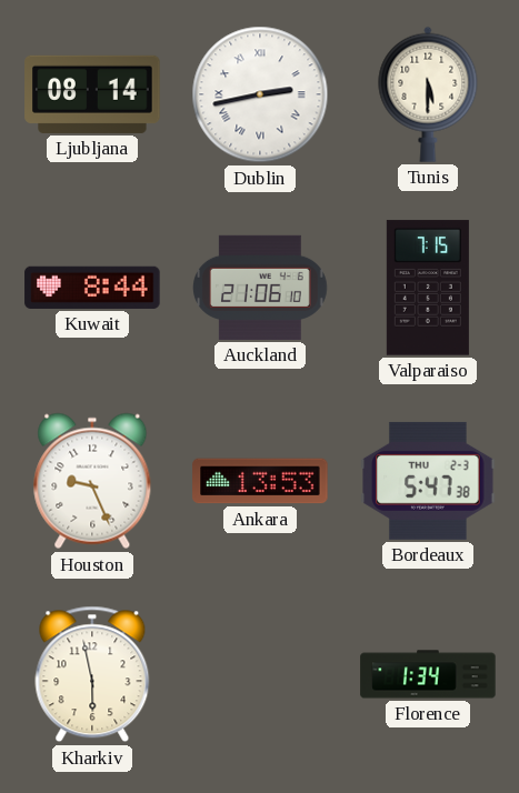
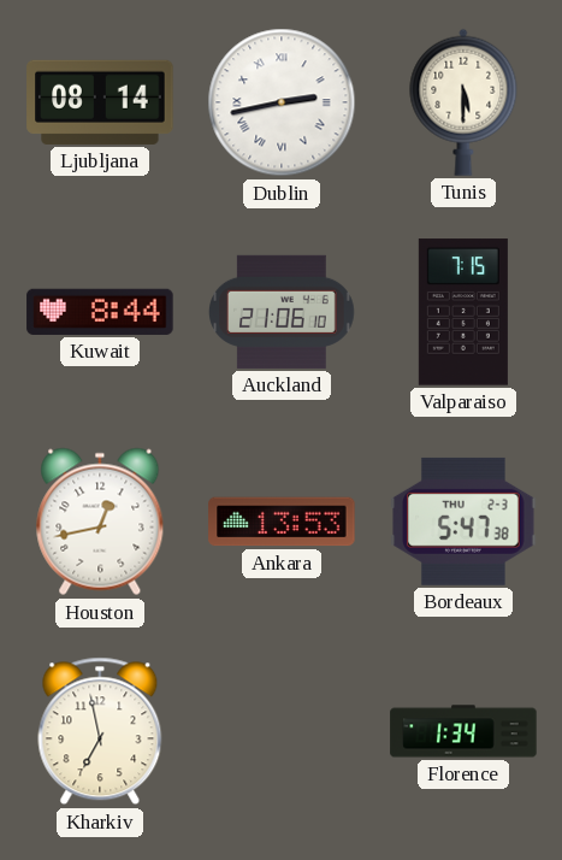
Houston: 9:26 -> 12:43 (100, 522)
Kharkiv: 5:58 -> 6:58 (100, 731)
